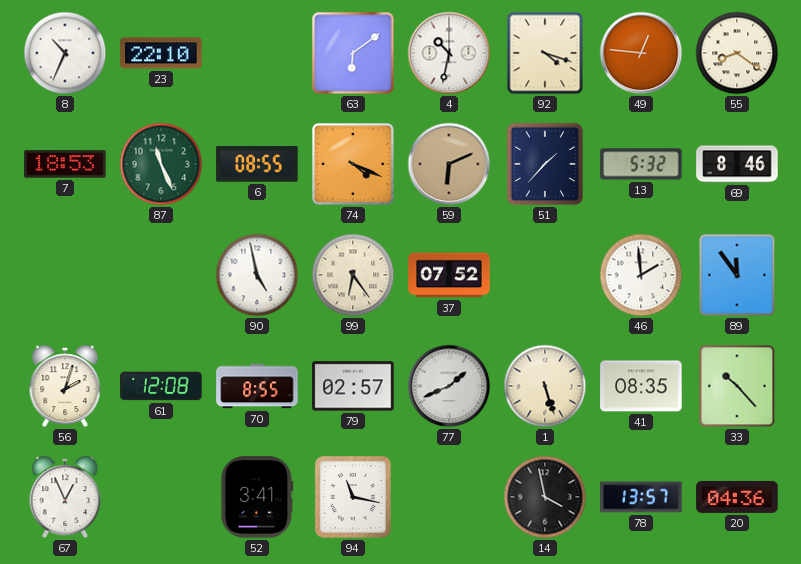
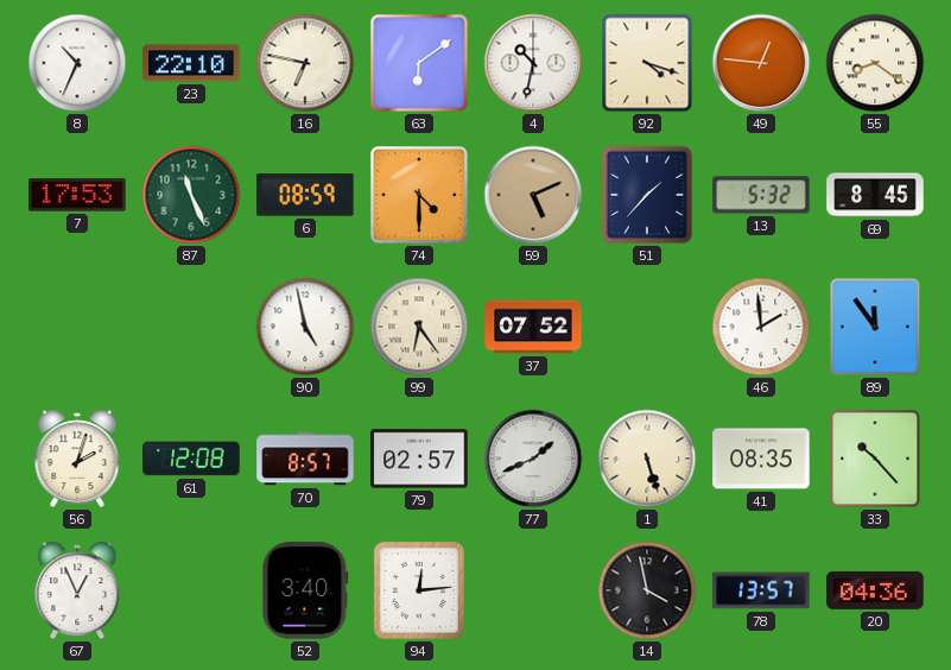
16: none -> 6:47 (305, 63)
7: 18:53 -> 17:53 (77, 195)
6: 08:55 -> 08:59 (305, 195)
74: 4:19 -> 4:30 (420, 196)
59: 6:11 -> 5:11 (533, 195)
69: 8:46 -> 8:45 (875, 195)
70: 8:55 -> 8:57 (305, 459)
52: 3:41 -> 3:40 (305, 590)
94: 11:17 -> 12:14 (419, 590)
